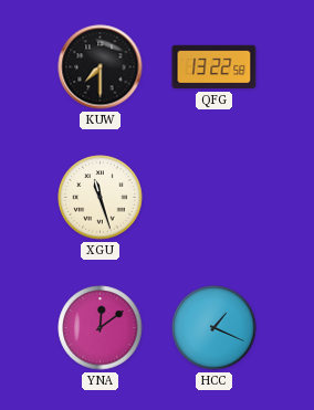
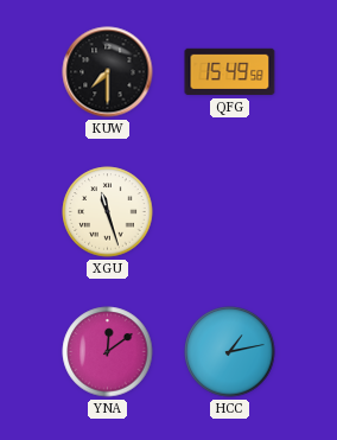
QFG: 13:22 -> 15:49 (230, 72)
HCC: 1:19 -> 1:13 (230, 352)
